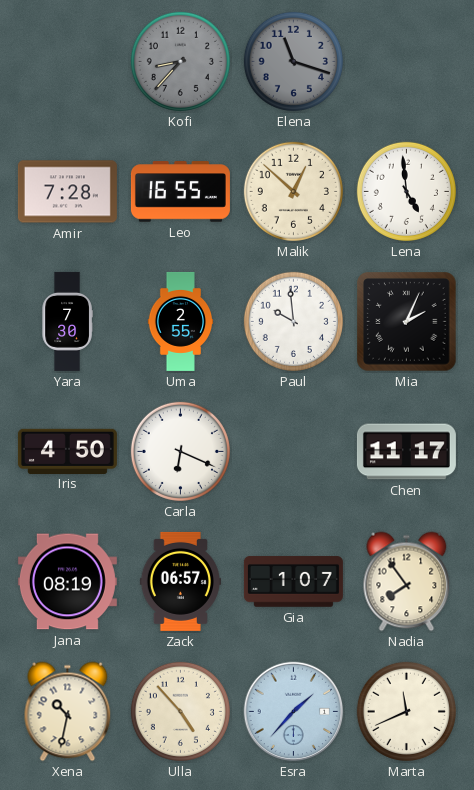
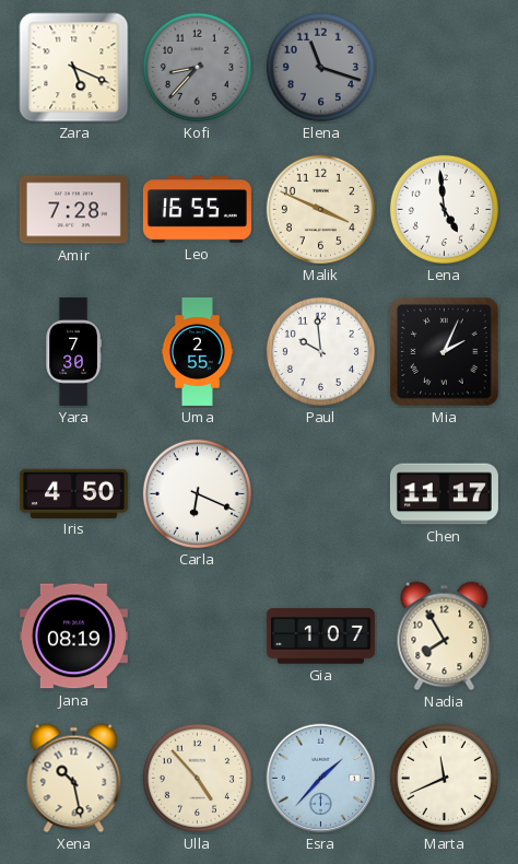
Zara: none -> 5:19 (74, 68)
Malik: 12:52 -> 3:49 (320, 209)
Zack: 06:57 -> none (180, 581)
Nadia: 7:54 -> 7:55 (445, 637)
Xena: 10:32 -> 10:28 (74, 779)
